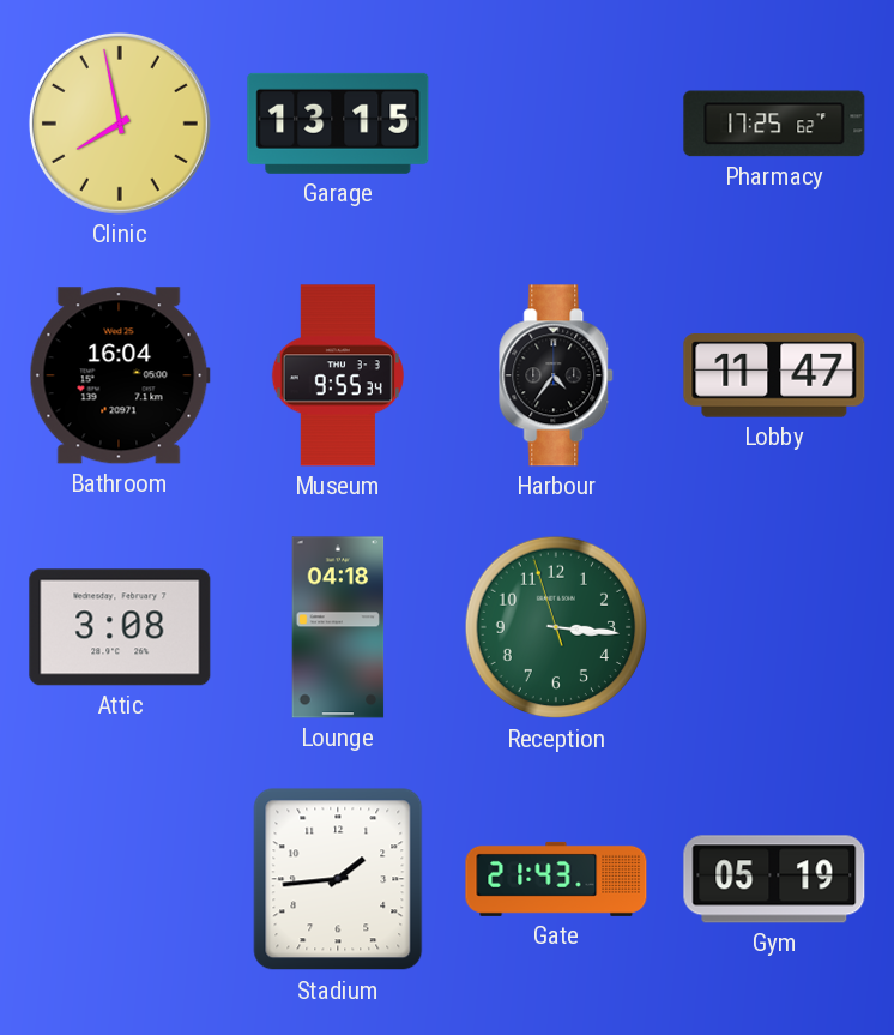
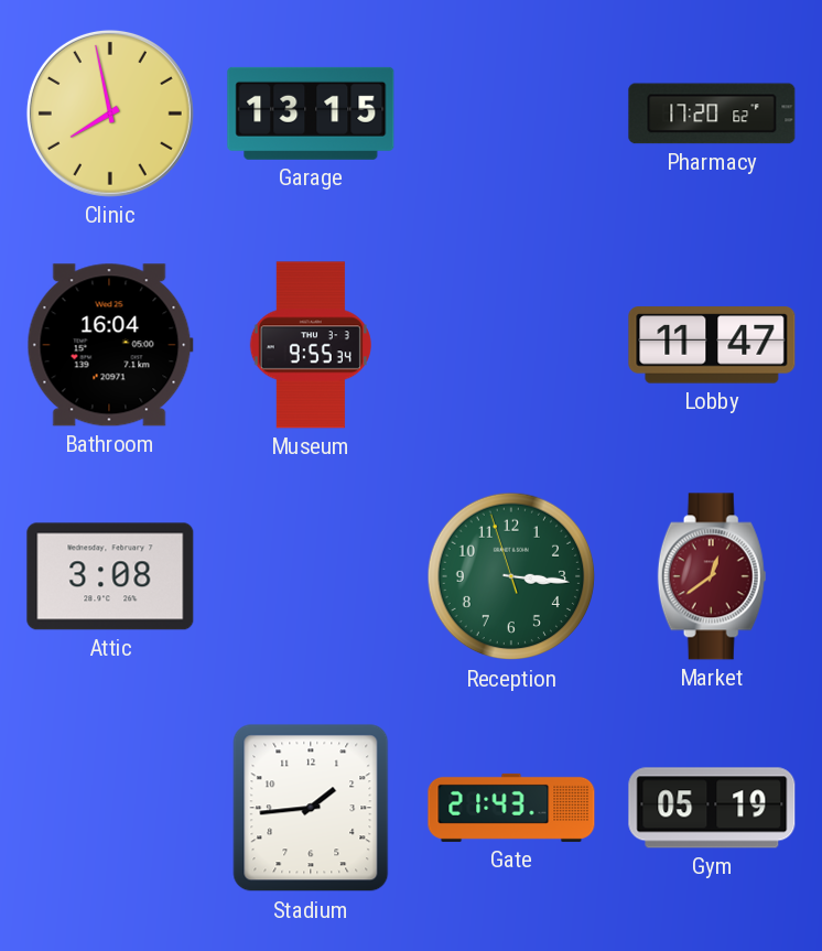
Pharmacy: 17:25 -> 17:20 (712, 114)
Harbour: 4:36 -> none (557, 375)
Lounge: 04:18 -> none (338, 627)
Market: none -> 12:39 (712, 576)
